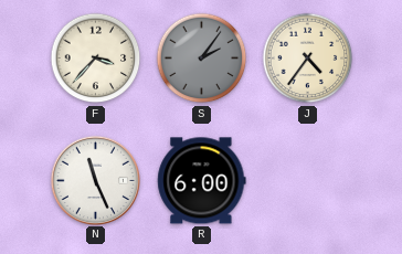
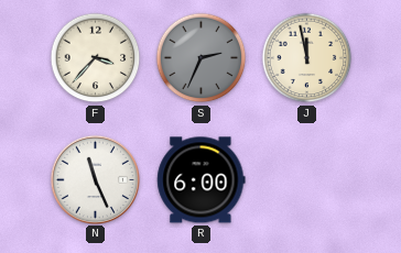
S: 2:06 -> 2:34 (202, 58)
J: 4:36 -> 11:58 (307, 58)
